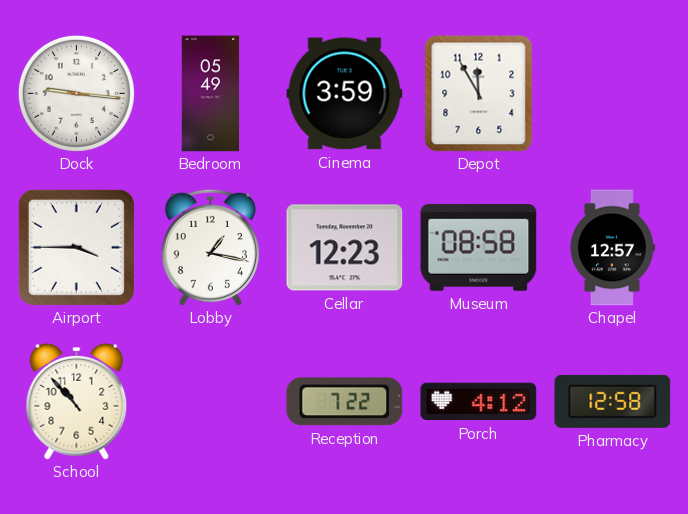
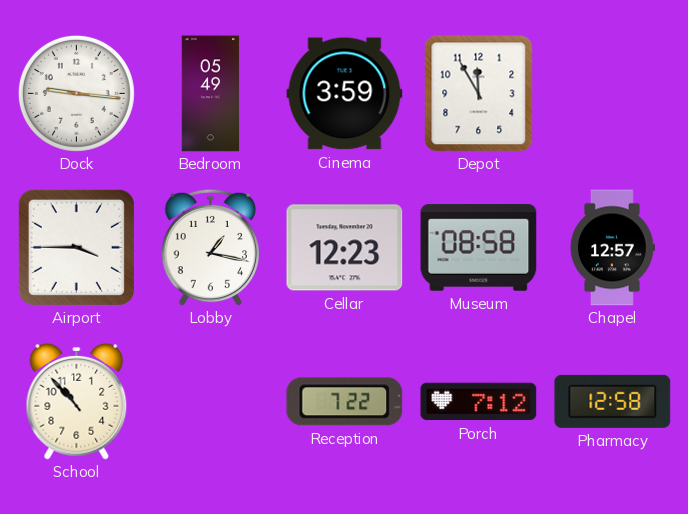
Porch: 4:12 -> 7:12 (479, 402)
